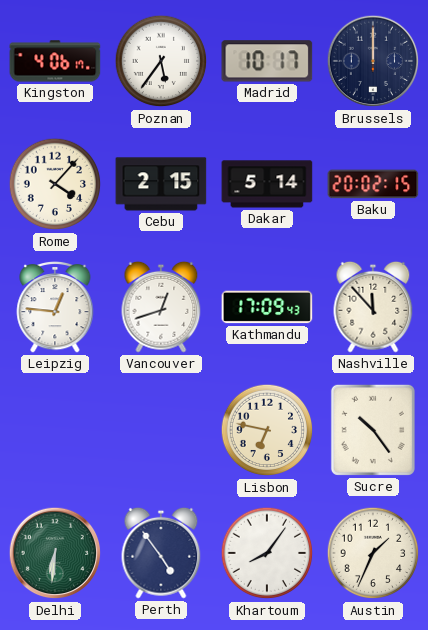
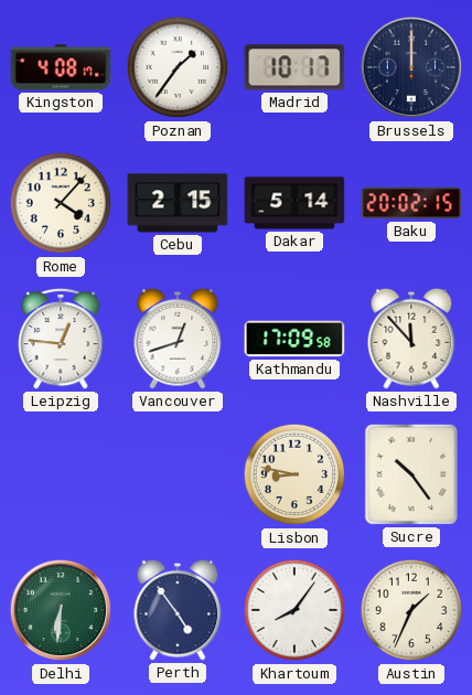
Kingston: 4:06 -> 4:08 (61, 67)
Poznan: 5:36 -> 1:36 (178, 67)
Kathmandu: 17:09:43 -> 17:09:58 (294, 339)
Lisbon: 6:47 -> 8:47 (294, 474)
